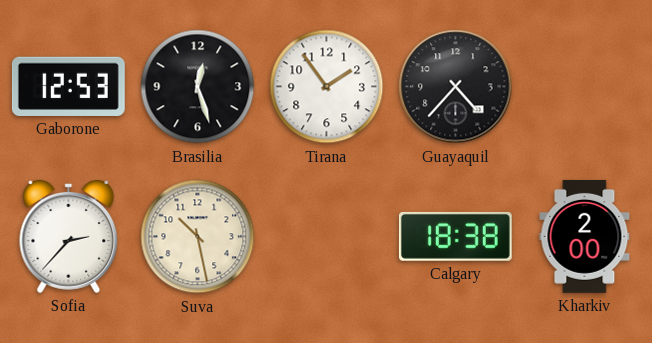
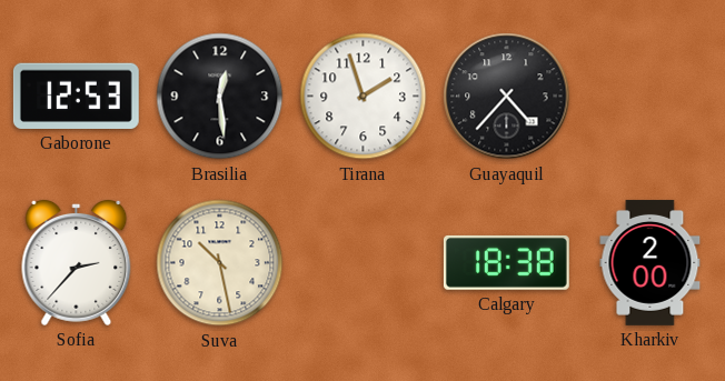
Brasilia: 12:27 -> 12:29 (220, 97)
Tirana: 1:54 -> 1:57 (364, 97)
